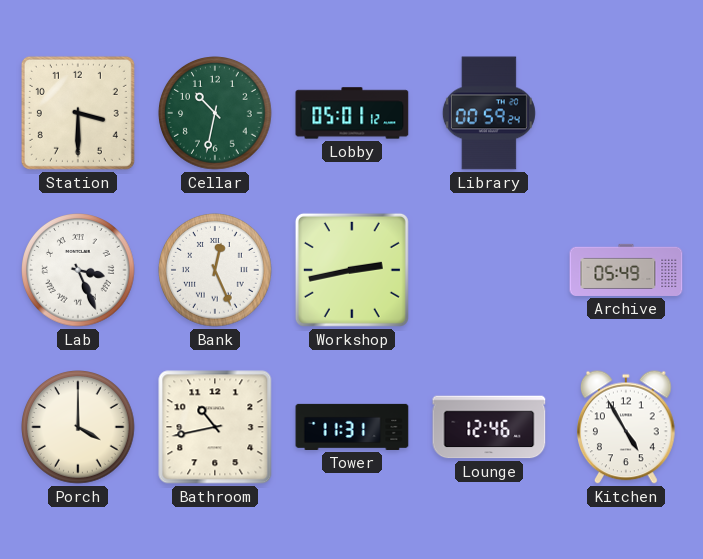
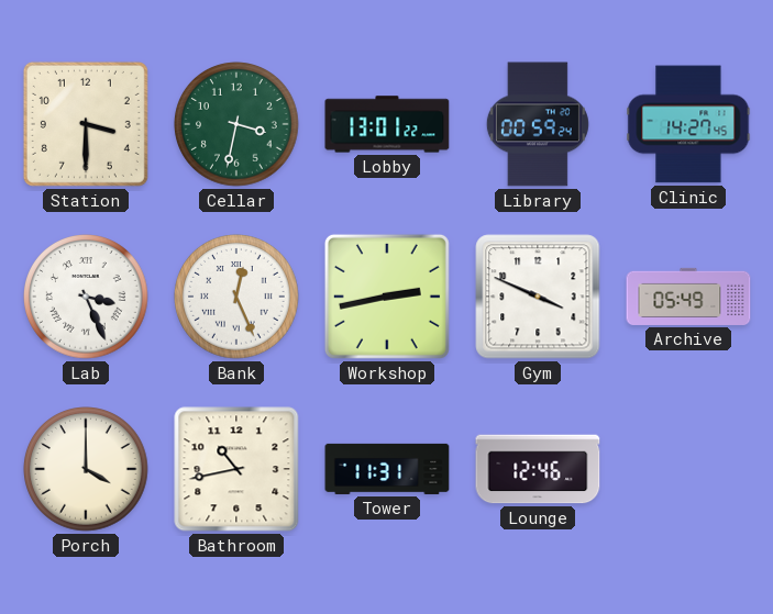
Cellar: 10:32 -> 3:32 (236, 124)
Lobby: 05:01 -> 13:01 (387, 124)
Clinic: none -> 14:27 (688, 124)
Gym: none -> 3:49 (538, 297)
Kitchen: 4:55 -> none (627, 427)
